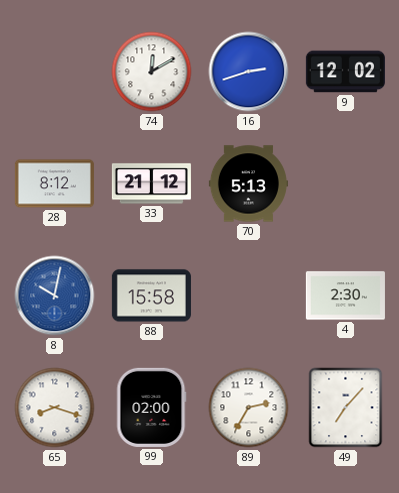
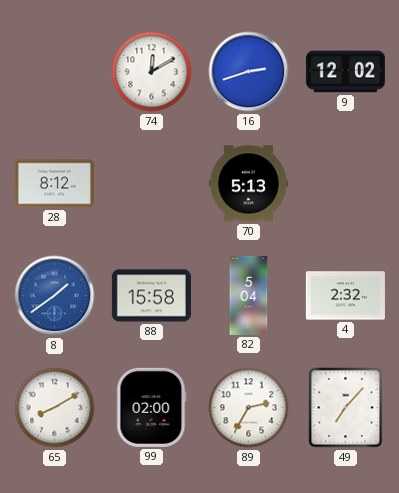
33: 21:12 -> none (151, 184)
8: 10:02 -> 1:39 (55, 296)
82: none -> 5:04 (249, 295)
4: 2:30 -> 2:32 (345, 296)
65: 8:18 -> 8:10 (55, 408)
